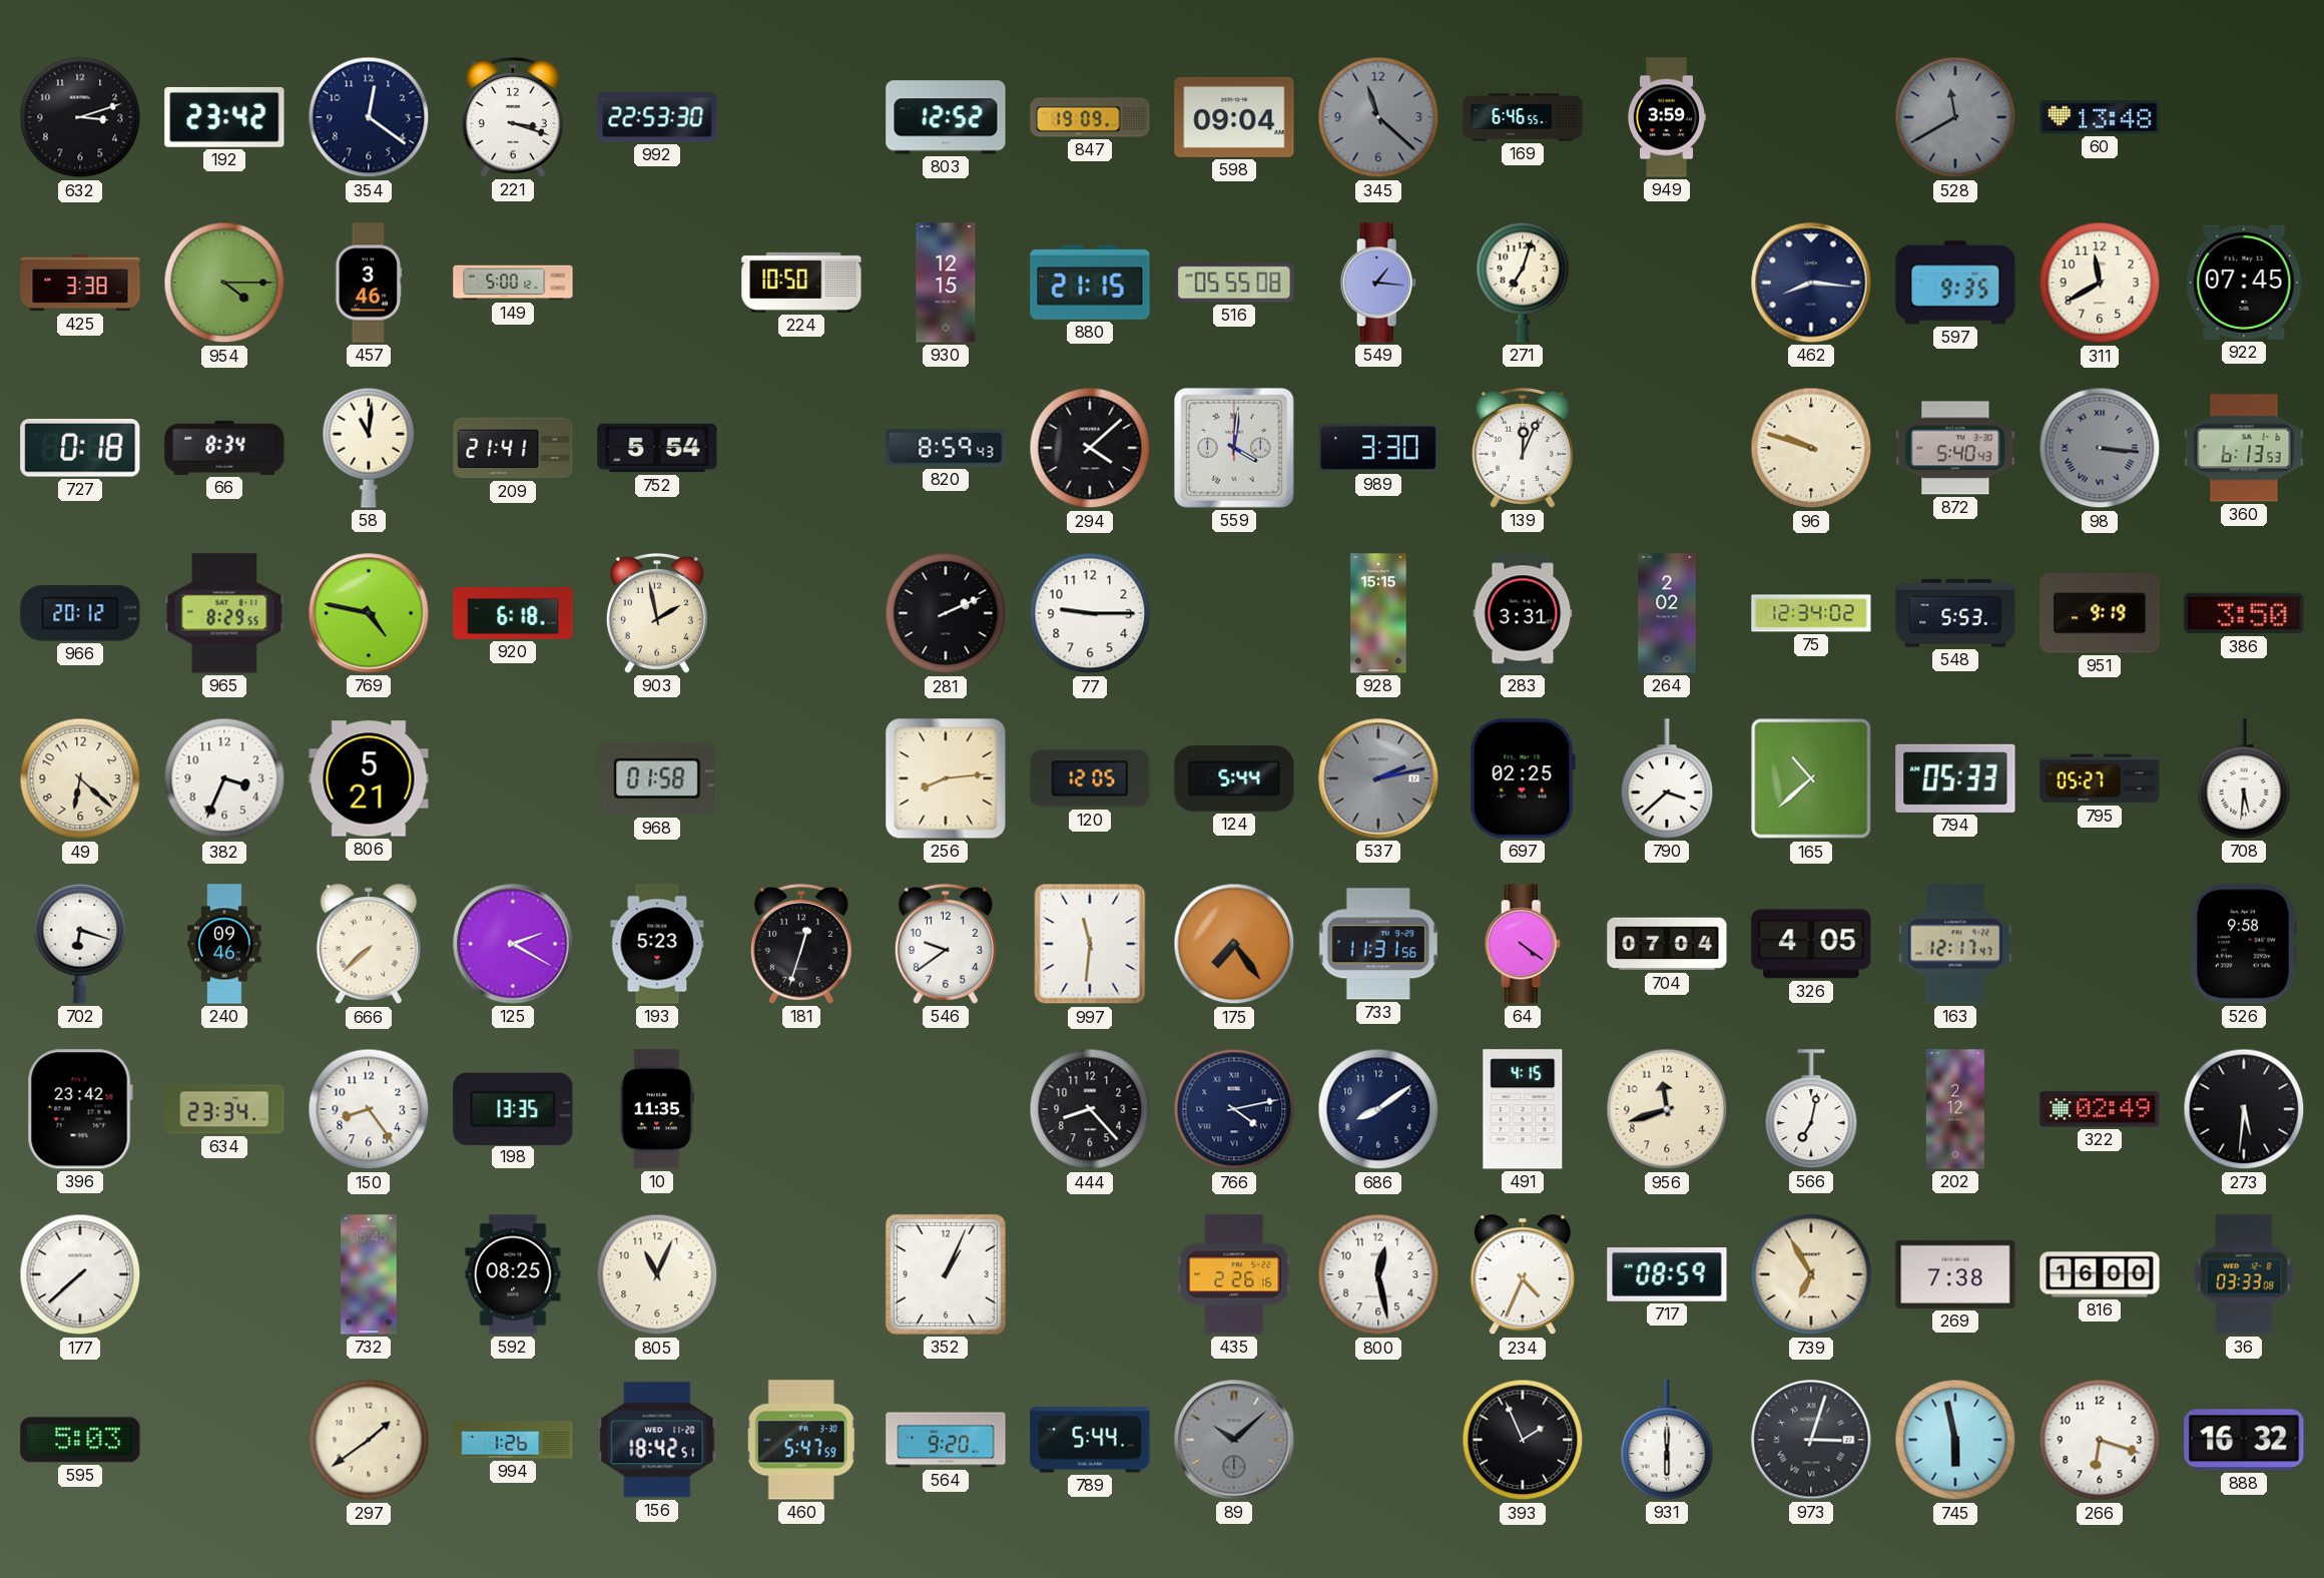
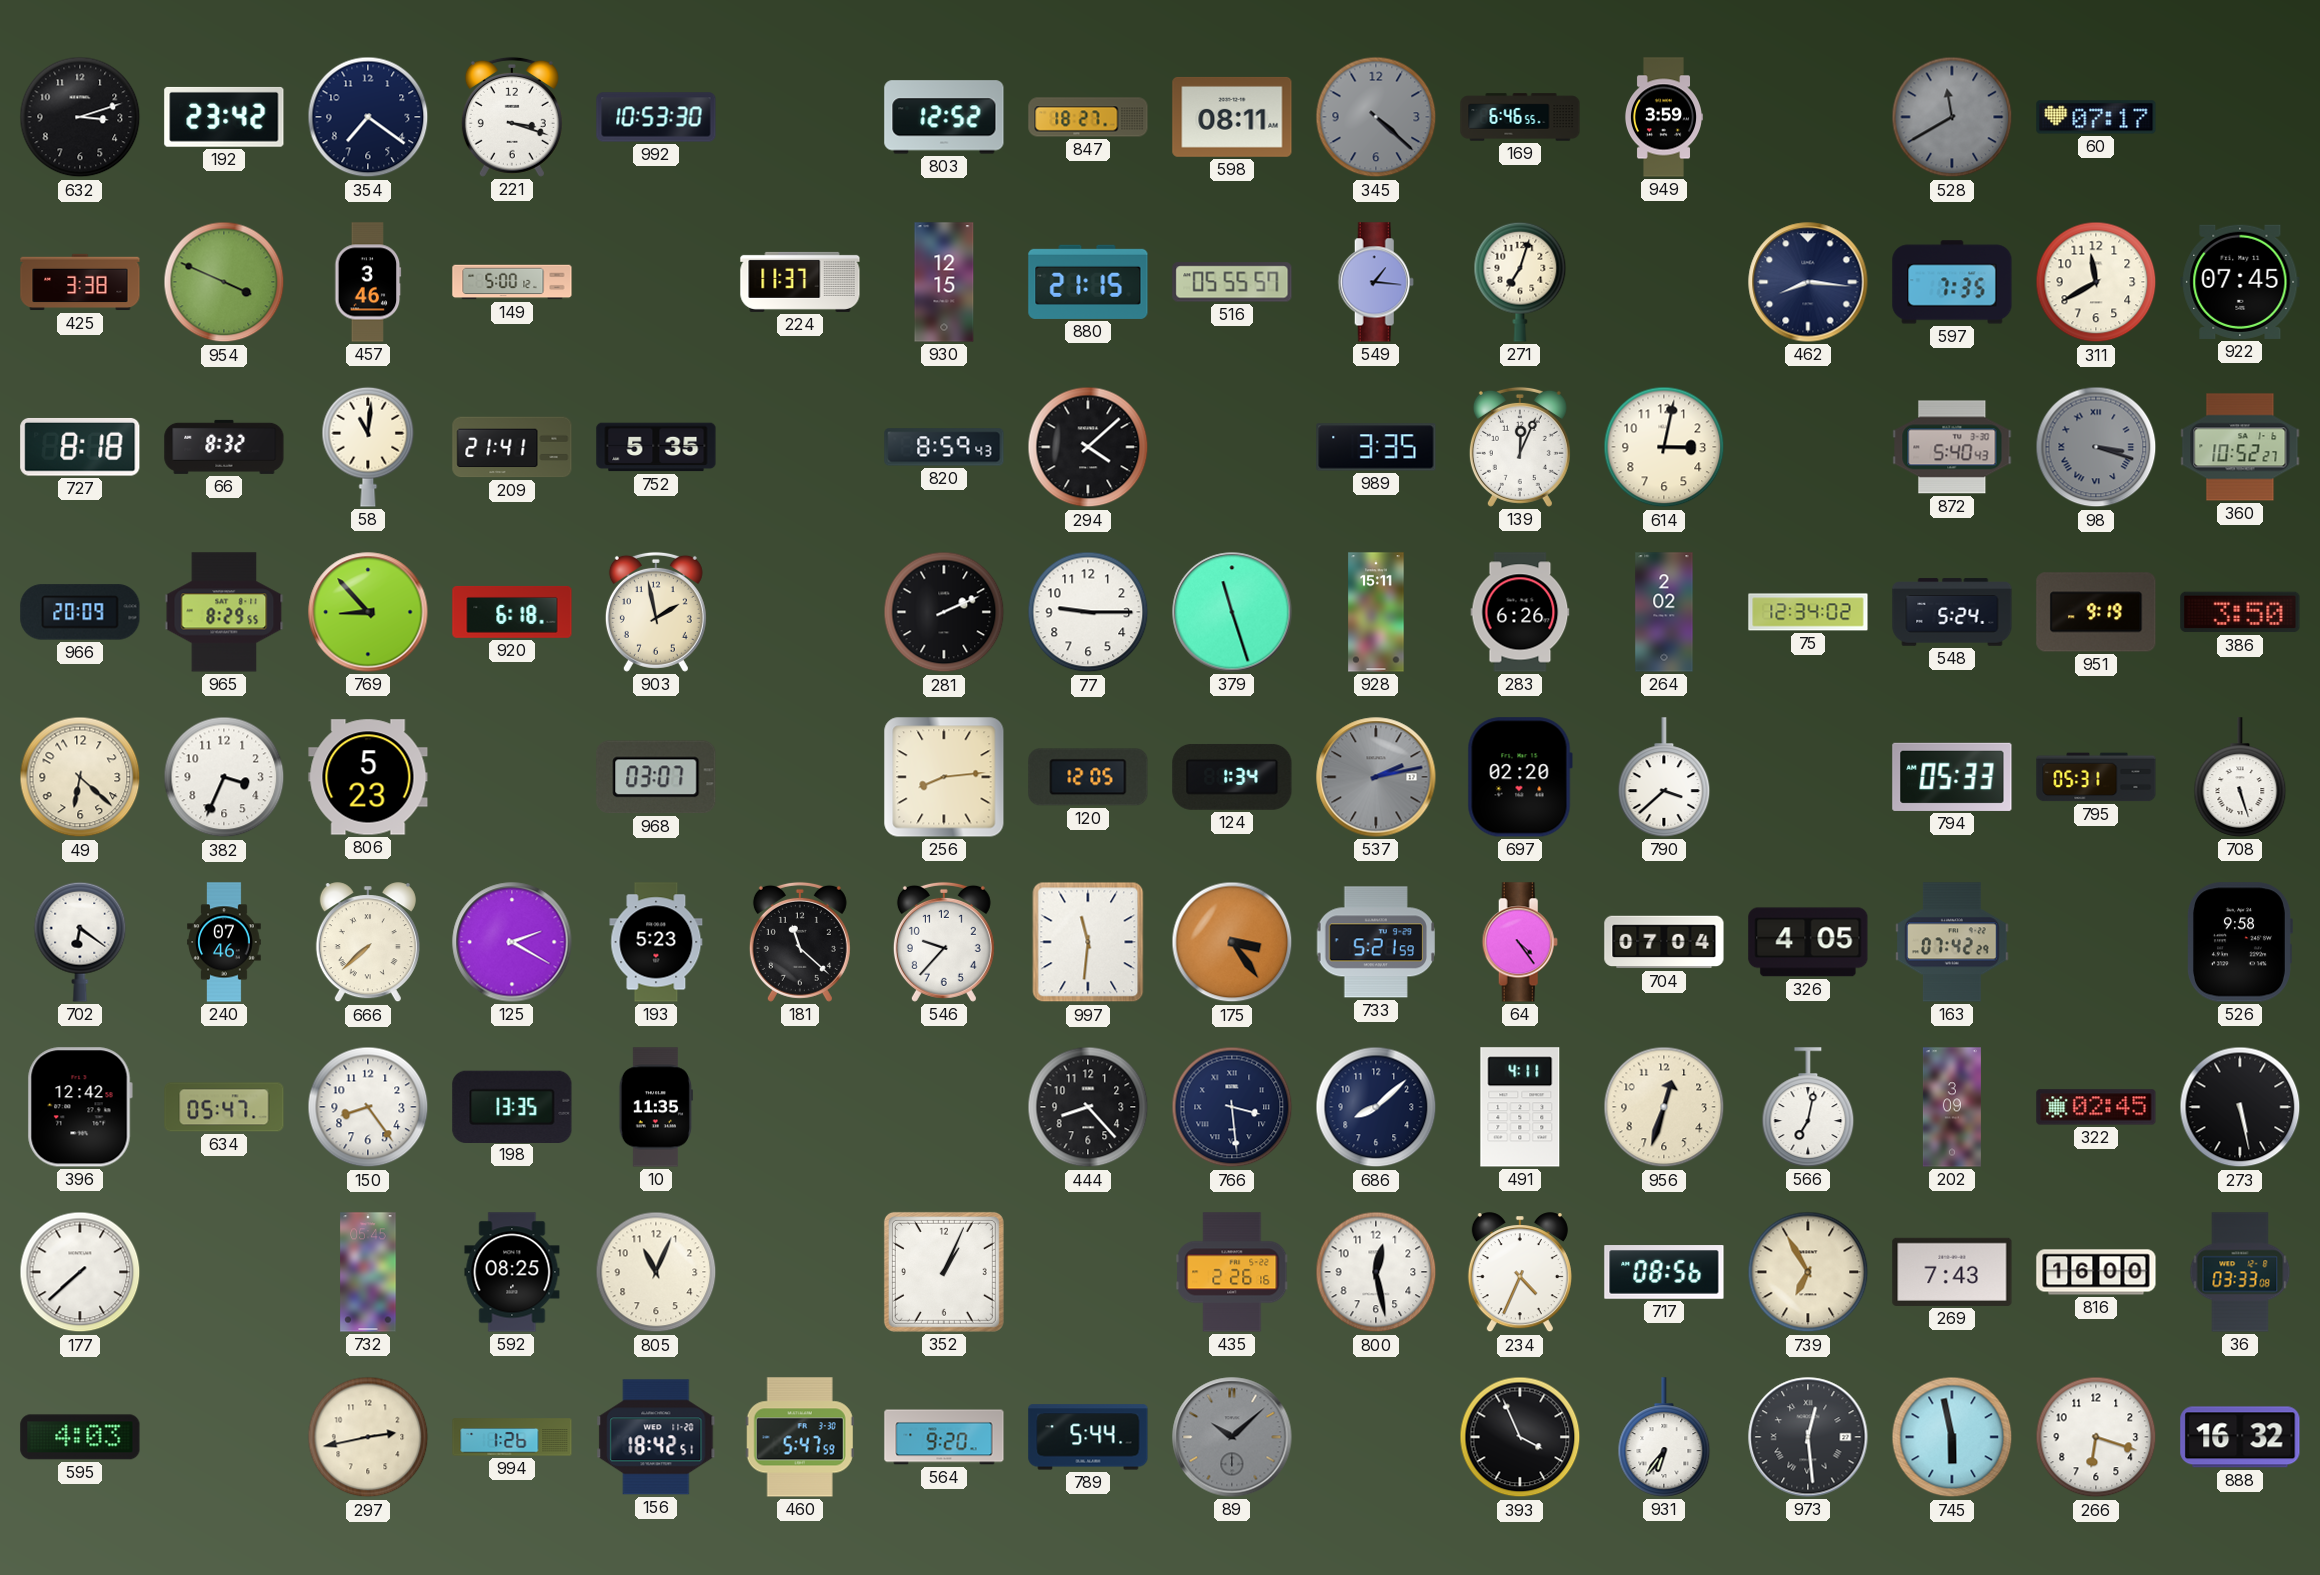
354: 12:21 -> 7:21 (368, 117)
992: 22:53 -> 10:53 (656, 117)
847: 19:09 -> 18:27 (1088, 117)
598: 09:04 -> 08:11 (1232, 117)
345: 11:22 -> 4:22 (1376, 117)
60: 13:48 -> 07:17 (2096, 117)
954: 4:15 -> 3:49 (224, 282)
224: 10:50 -> 11:37 (800, 282)
516: 05:55:08 -> 05:55:57 (1232, 282)
597: 9:35 -> 7:35 (1952, 282)
727: 0:18 -> 8:18 (80, 447)
66: 8:34 -> 8:32 (224, 447)
752: 5:54 -> 5:35 (656, 447)
559: 4:01 -> none (1235, 449)
989: 3:30 -> 3:35 (1376, 447)
614: none -> 3:02 (1664, 447)
96: 9:48 -> none (1811, 448)
98: 3:16 -> 3:18 (2096, 447)
360: 6:13 -> 10:52 (2240, 447)
966: 20:12 -> 20:09 (80, 612)
769: 4:47 -> 8:53 (368, 612)
379: none -> 11:27 (1232, 612)
928: 15:15 -> 15:11 (1376, 612)
283: 3:31 -> 6:26 (1520, 612)
548: 5:53 -> 5:24 (1952, 612)
806: 5:21 -> 5:23 (368, 777)
968: 01:58 -> 03:07 (656, 777)
124: 5:44 -> 1:34 (1232, 777)
697: 02:25 -> 02:20 (1520, 777)
165: 10:38 -> none (1811, 778)
795: 05:27 -> 05:31 (2096, 777)
708: 5:31 -> 5:27 (2240, 777)
702: 6:18 -> 6:21 (80, 942)
240: 09:46 -> 07:46 (224, 942)
181: 12:33 -> 11:22 (800, 942)
546: 9:39 -> 9:37 (944, 942)
175: 7:24 -> 3:24 (1232, 942)
733: 11:31 -> 5:21 (1375, 942)
64: 4:21 -> 4:24 (1520, 942)
163: 12:17 -> 07:42 (1952, 942)
396: 23:42 -> 12:42 (80, 1107)
634: 23:34 -> 05:47 (224, 1107)
766: 4:13 -> 3:29 (1232, 1107)
686: 8:09 -> 8:08 (1376, 1107)
491: 4:15 -> 4:11 (1520, 1107)
956: 11:42 -> 12:33 (1664, 1107)
202: 2:12 -> 3:09 (1952, 1107)
322: 02:49 -> 02:45 (2096, 1107)
273: 5:31 -> 5:28 (2240, 1107)
717: 08:59 -> 08:56 (1664, 1272)
269: 7:38 -> 7:43 (1952, 1272)
595: 5:03 -> 4:03 (80, 1437)
297: 1:39 -> 2:43 (368, 1437)
393: 1:56 -> 3:56 (1520, 1437)
931: 6:00 -> 6:36 (1664, 1437)
973: 3:03 -> 12:29 (1808, 1437)
